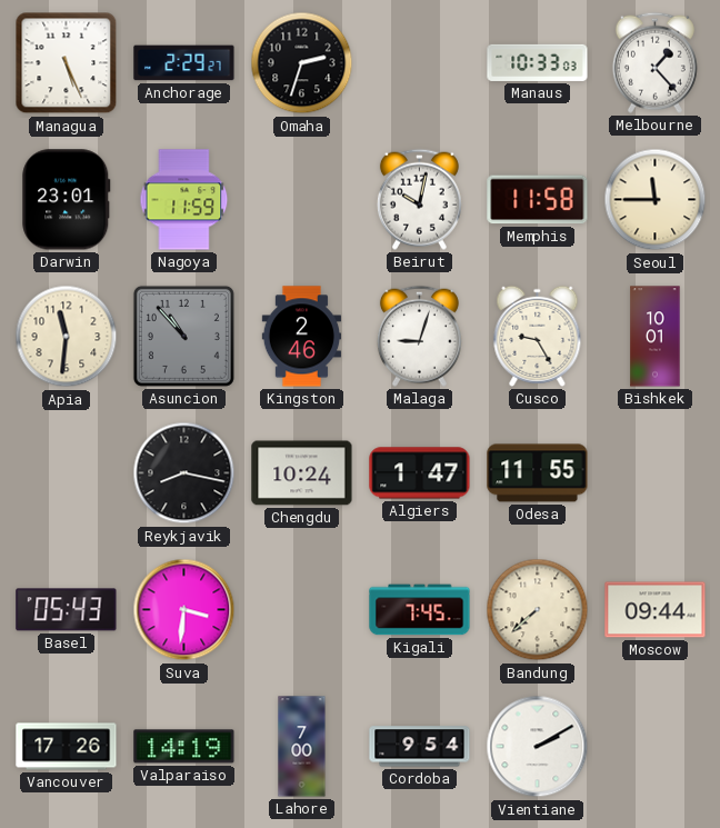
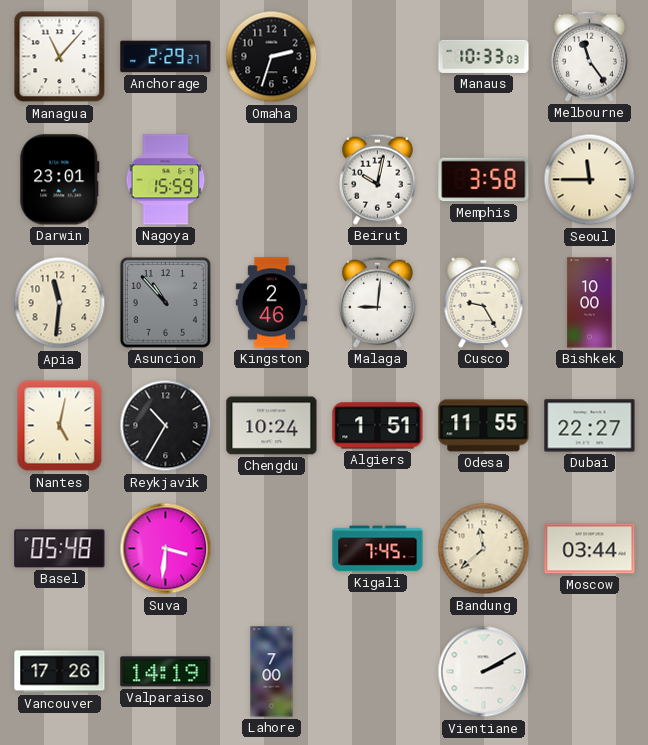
Managua: 5:26 -> 11:07 (60, 57)
Melbourne: 1:23 -> 11:24 (589, 56)
Nagoya: 11:59 -> 15:59 (166, 180)
Memphis: 11:58 -> 3:58 (484, 180)
Malaga: 9:03 -> 9:01 (377, 302)
Bishkek: 10:01 -> 10:00 (590, 303)
Nantes: none -> 5:02 (60, 426)
Reykjavik: 8:17 -> 10:35 (166, 426)
Algiers: 1:47 -> 1:51 (378, 426)
Dubai: none -> 22:27 (590, 426)
Basel: 05:43 -> 05:48 (60, 549)
Bandung: 7:38 -> 11:38 (484, 549)
Moscow: 09:44 -> 03:44 (590, 549)
Cordoba: 9:54 -> none (420, 747)
